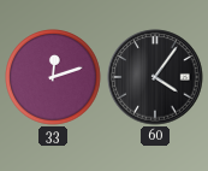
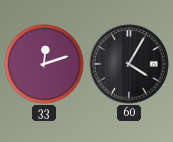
60: 4:06 -> 4:05 (129, 64)
